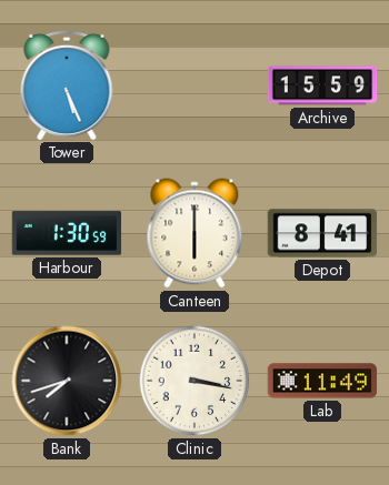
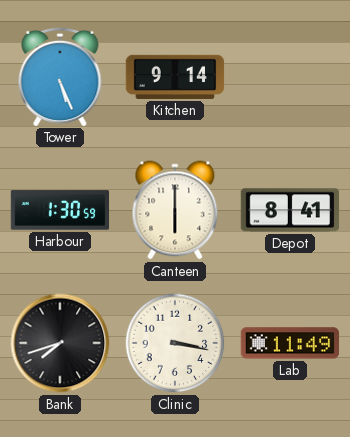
Kitchen: none -> 9:14 (175, 77)
Archive: 15:59 -> none (322, 85)
